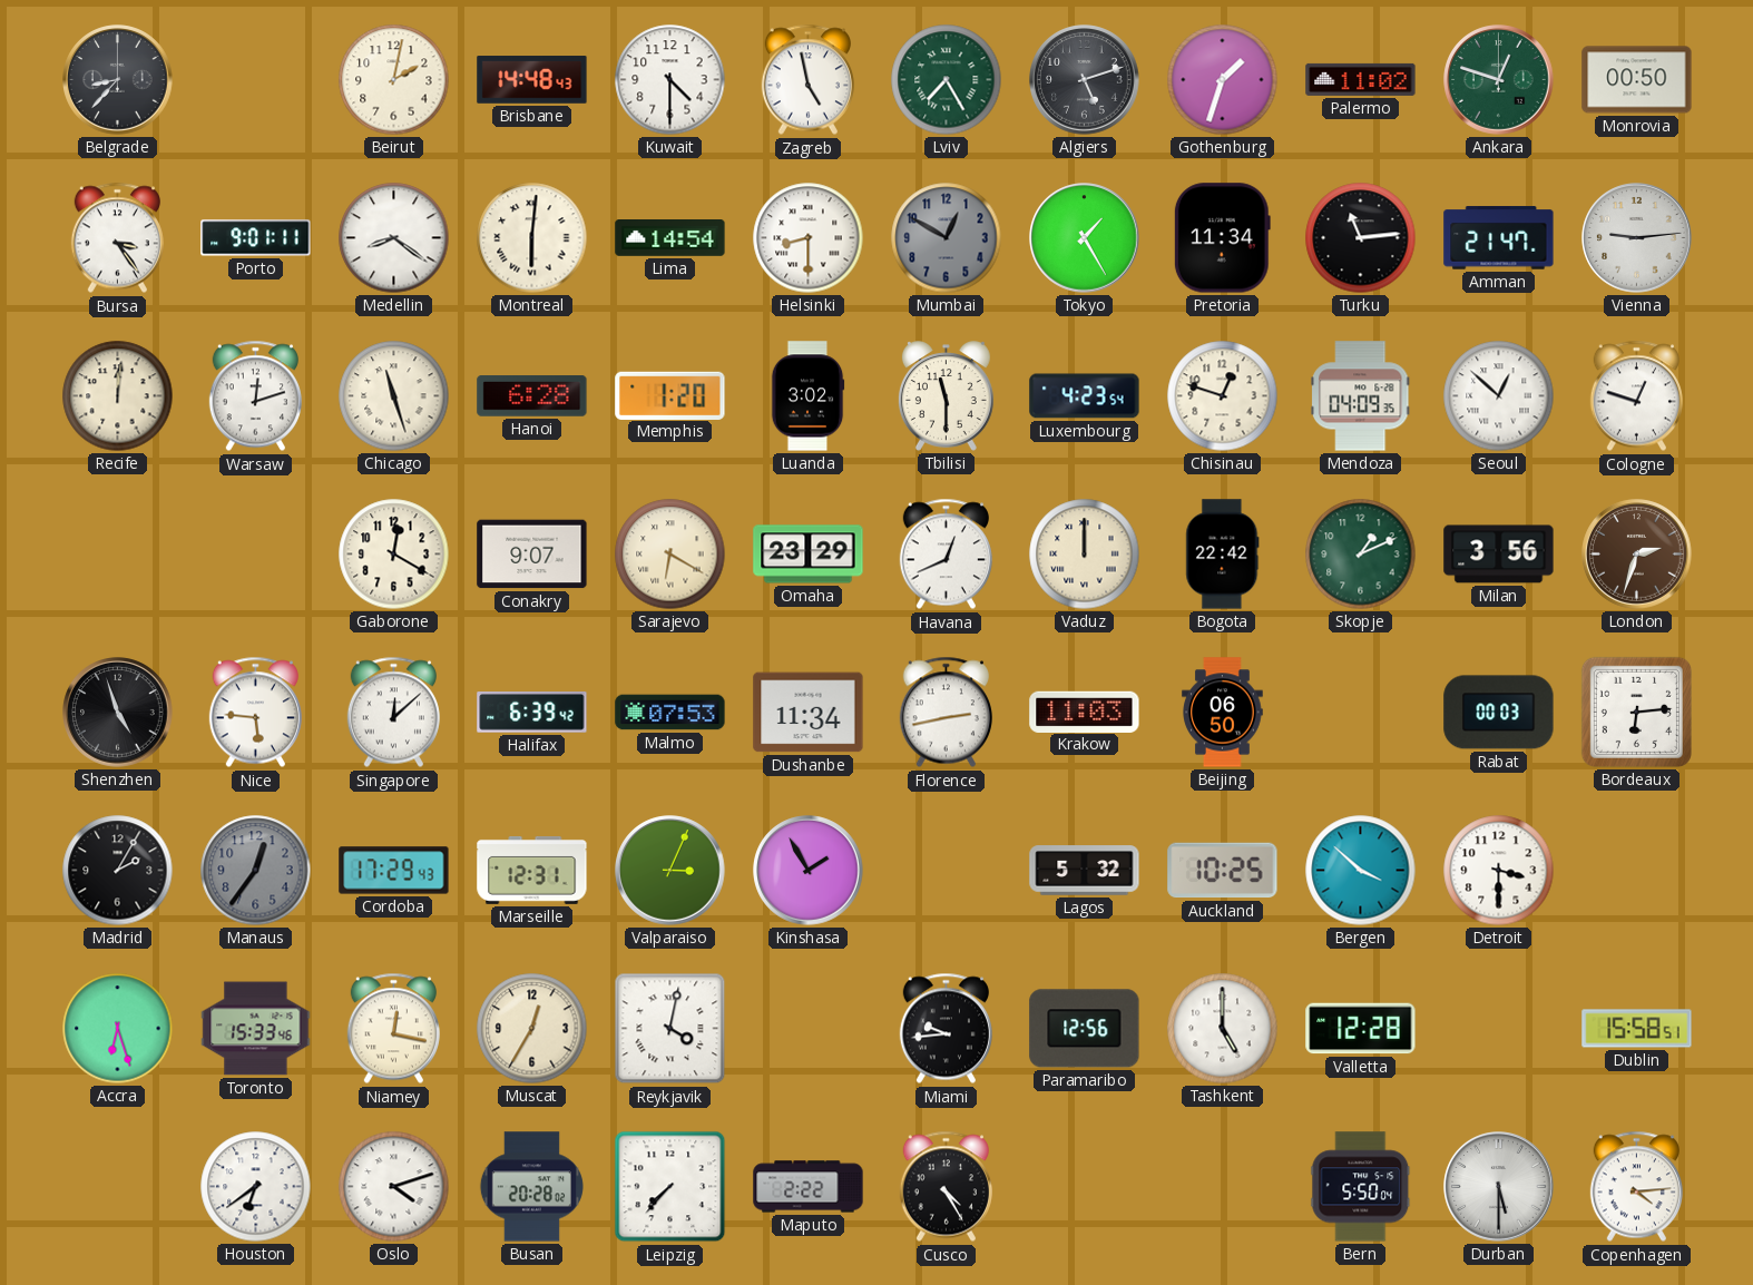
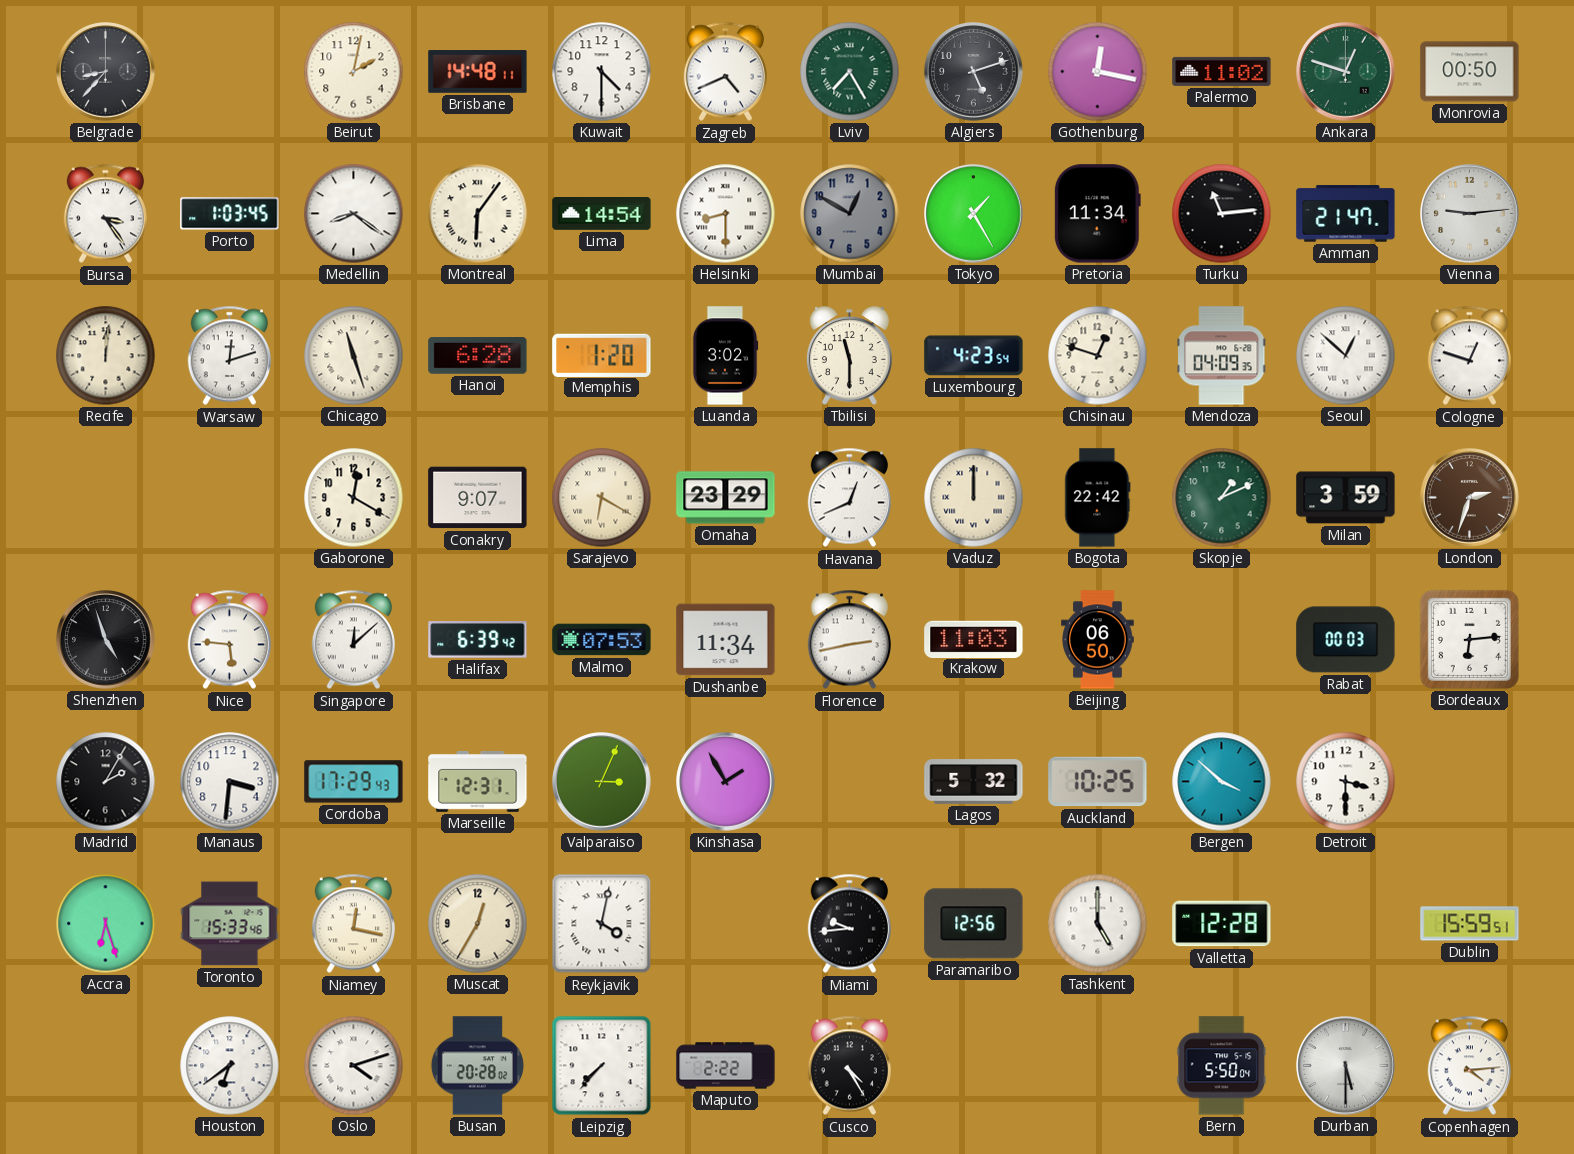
Brisbane: 14:48:43 -> 14:48:11 (478, 72)
Zagreb: 4:58 -> 4:41 (725, 72)
Gothenburg: 1:33 -> 12:17 (1098, 72)
Porto: 9:01 -> 1:03 (230, 214)
Montreal: 6:01 -> 6:06 (478, 214)
Milan: 3:56 -> 3:59 (1346, 498)
Manaus: 12:36 -> 3:31 (230, 782)
Manaus dial: grey -> white (230, 782)
Dublin: 15:58 -> 15:59 (1470, 924)
